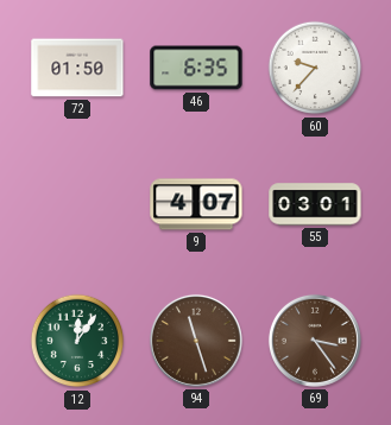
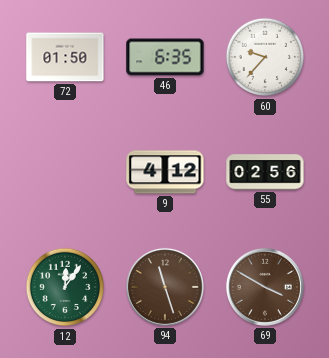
9: 4:07 -> 4:12 (165, 172)
55: 03:01 -> 02:56 (265, 172)
69: 3:24 -> 3:50 (265, 287)
